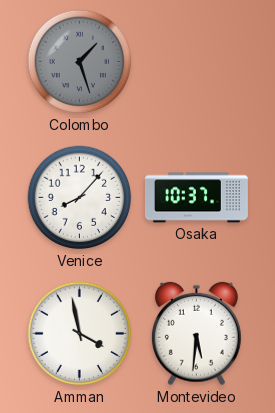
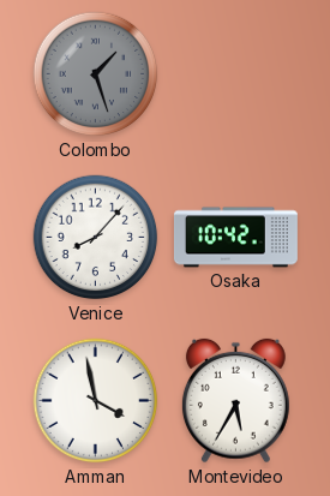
Osaka: 10:37 -> 10:42 (235, 238)
Montevideo: 5:31 -> 5:35 (235, 401)
